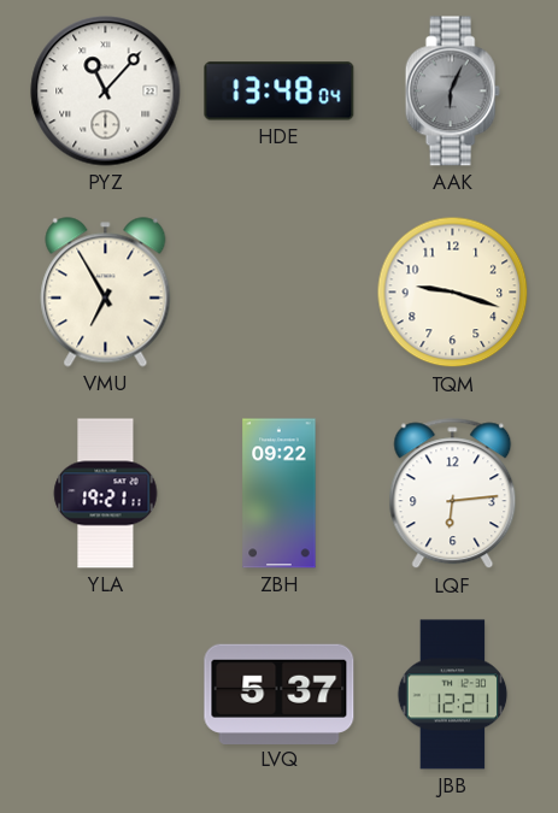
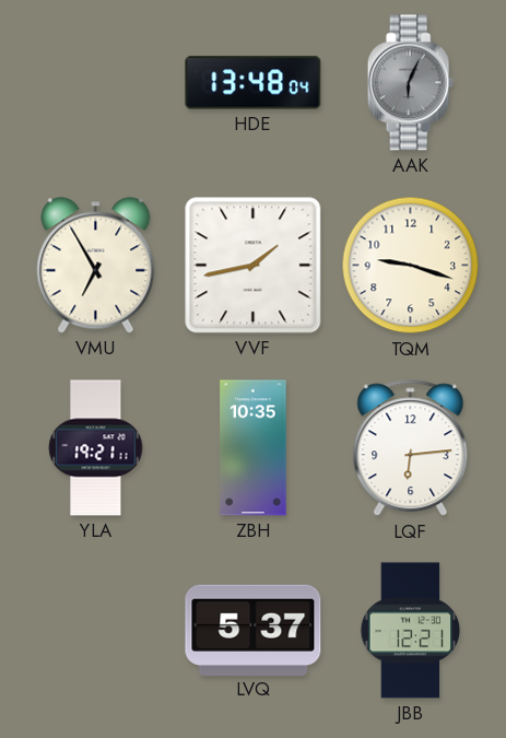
PYZ: 11:07 -> none (106, 92)
VVF: none -> 1:43 (254, 266)
ZBH: 09:22 -> 10:35 (254, 448)
